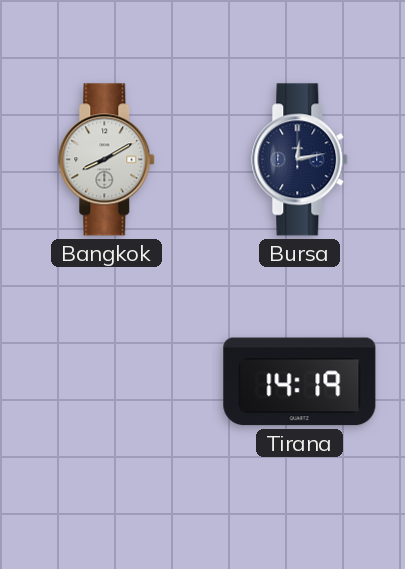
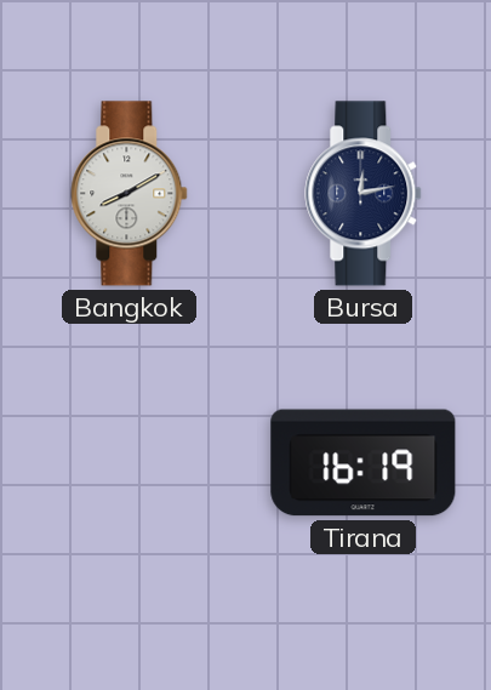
Tirana: 14:19 -> 16:19 (364, 463)
